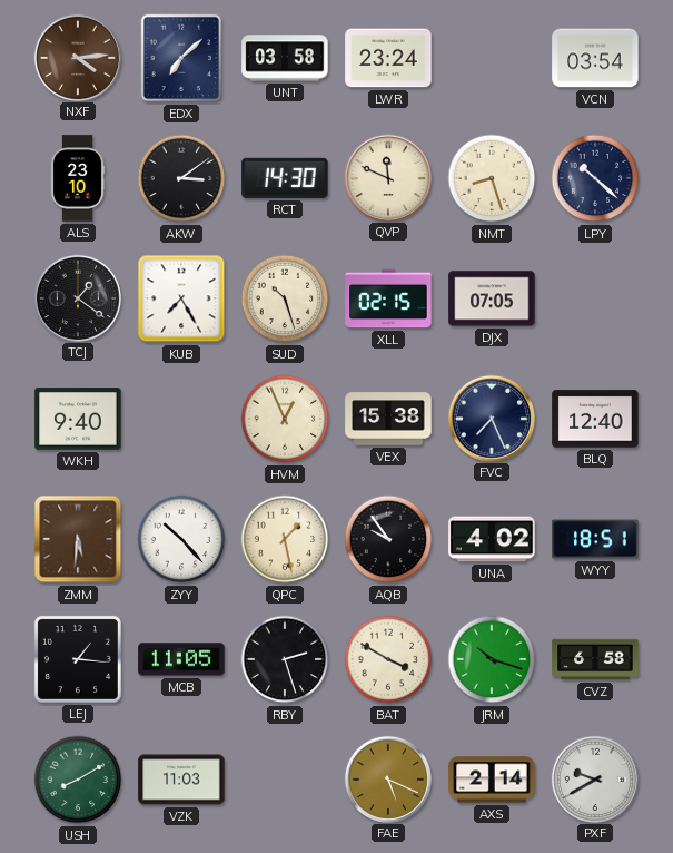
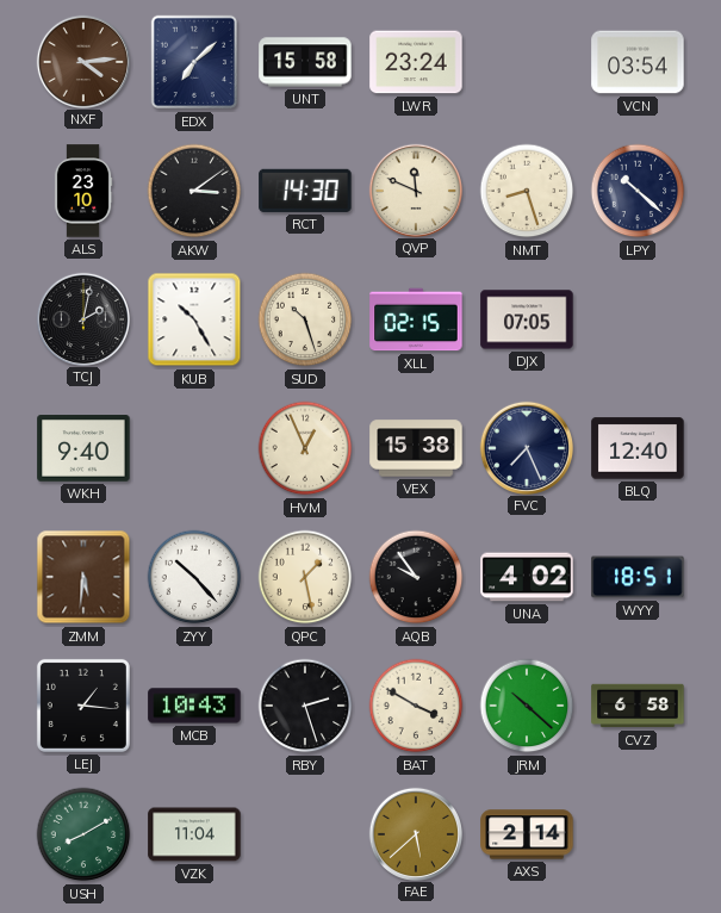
UNT: 03:58 -> 15:58 (305, 62)
TCJ: 1:21 -> 2:02 (82, 318)
KUB: 7:25 -> 10:25 (194, 319)
MCB: 11:05 -> 10:43 (194, 706)
JRM: 10:18 -> 10:22 (527, 706)
VZK: 11:03 -> 11:04 (194, 834)
FAE: 5:19 -> 5:38 (415, 833)
PXF: 9:40 -> none (594, 778)
